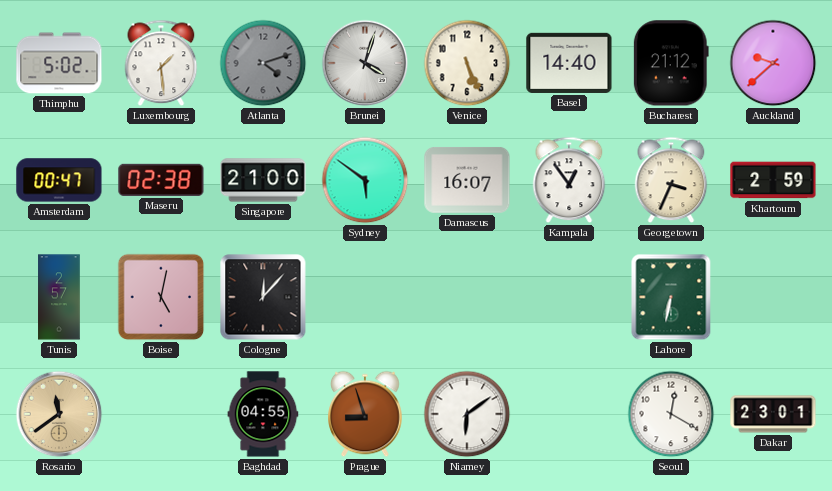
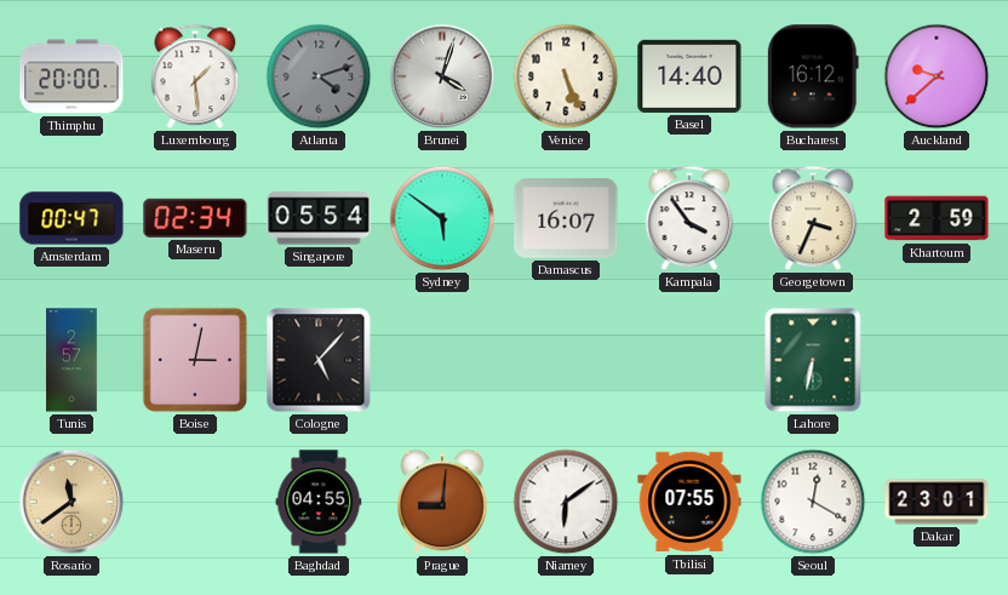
Thimphu: 5:02 -> 20:00 (71, 76)
Bucharest: 21:12 -> 16:12 (813, 76)
Maseru: 02:38 -> 02:34 (195, 218)
Singapore: 21:00 -> 05:54 (319, 218)
Kampala: 12:54 -> 3:54 (689, 218)
Boise: 5:02 -> 3:02 (195, 360)
Cologne: 12:07 -> 5:07 (319, 360)
Prague: 8:57 -> 9:01 (442, 502)
Tbilisi: none -> 07:55 (689, 502)
